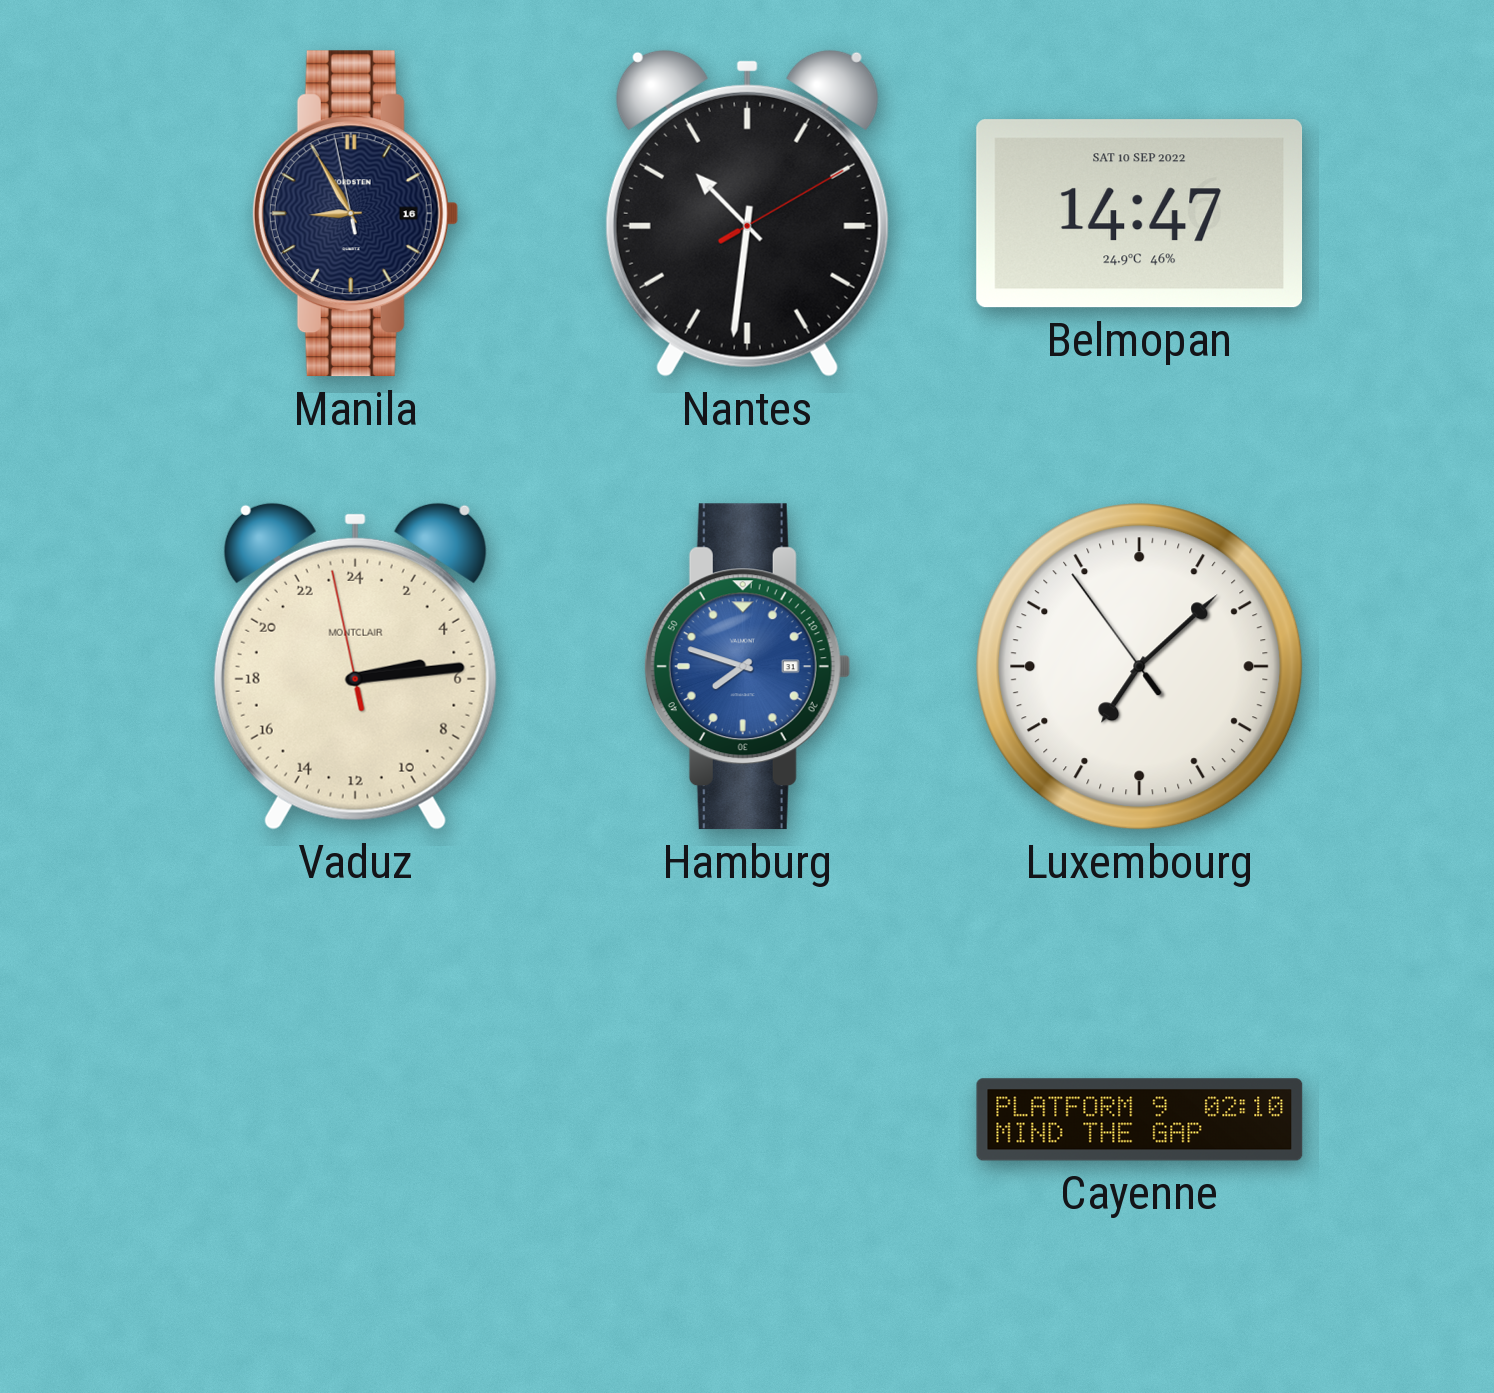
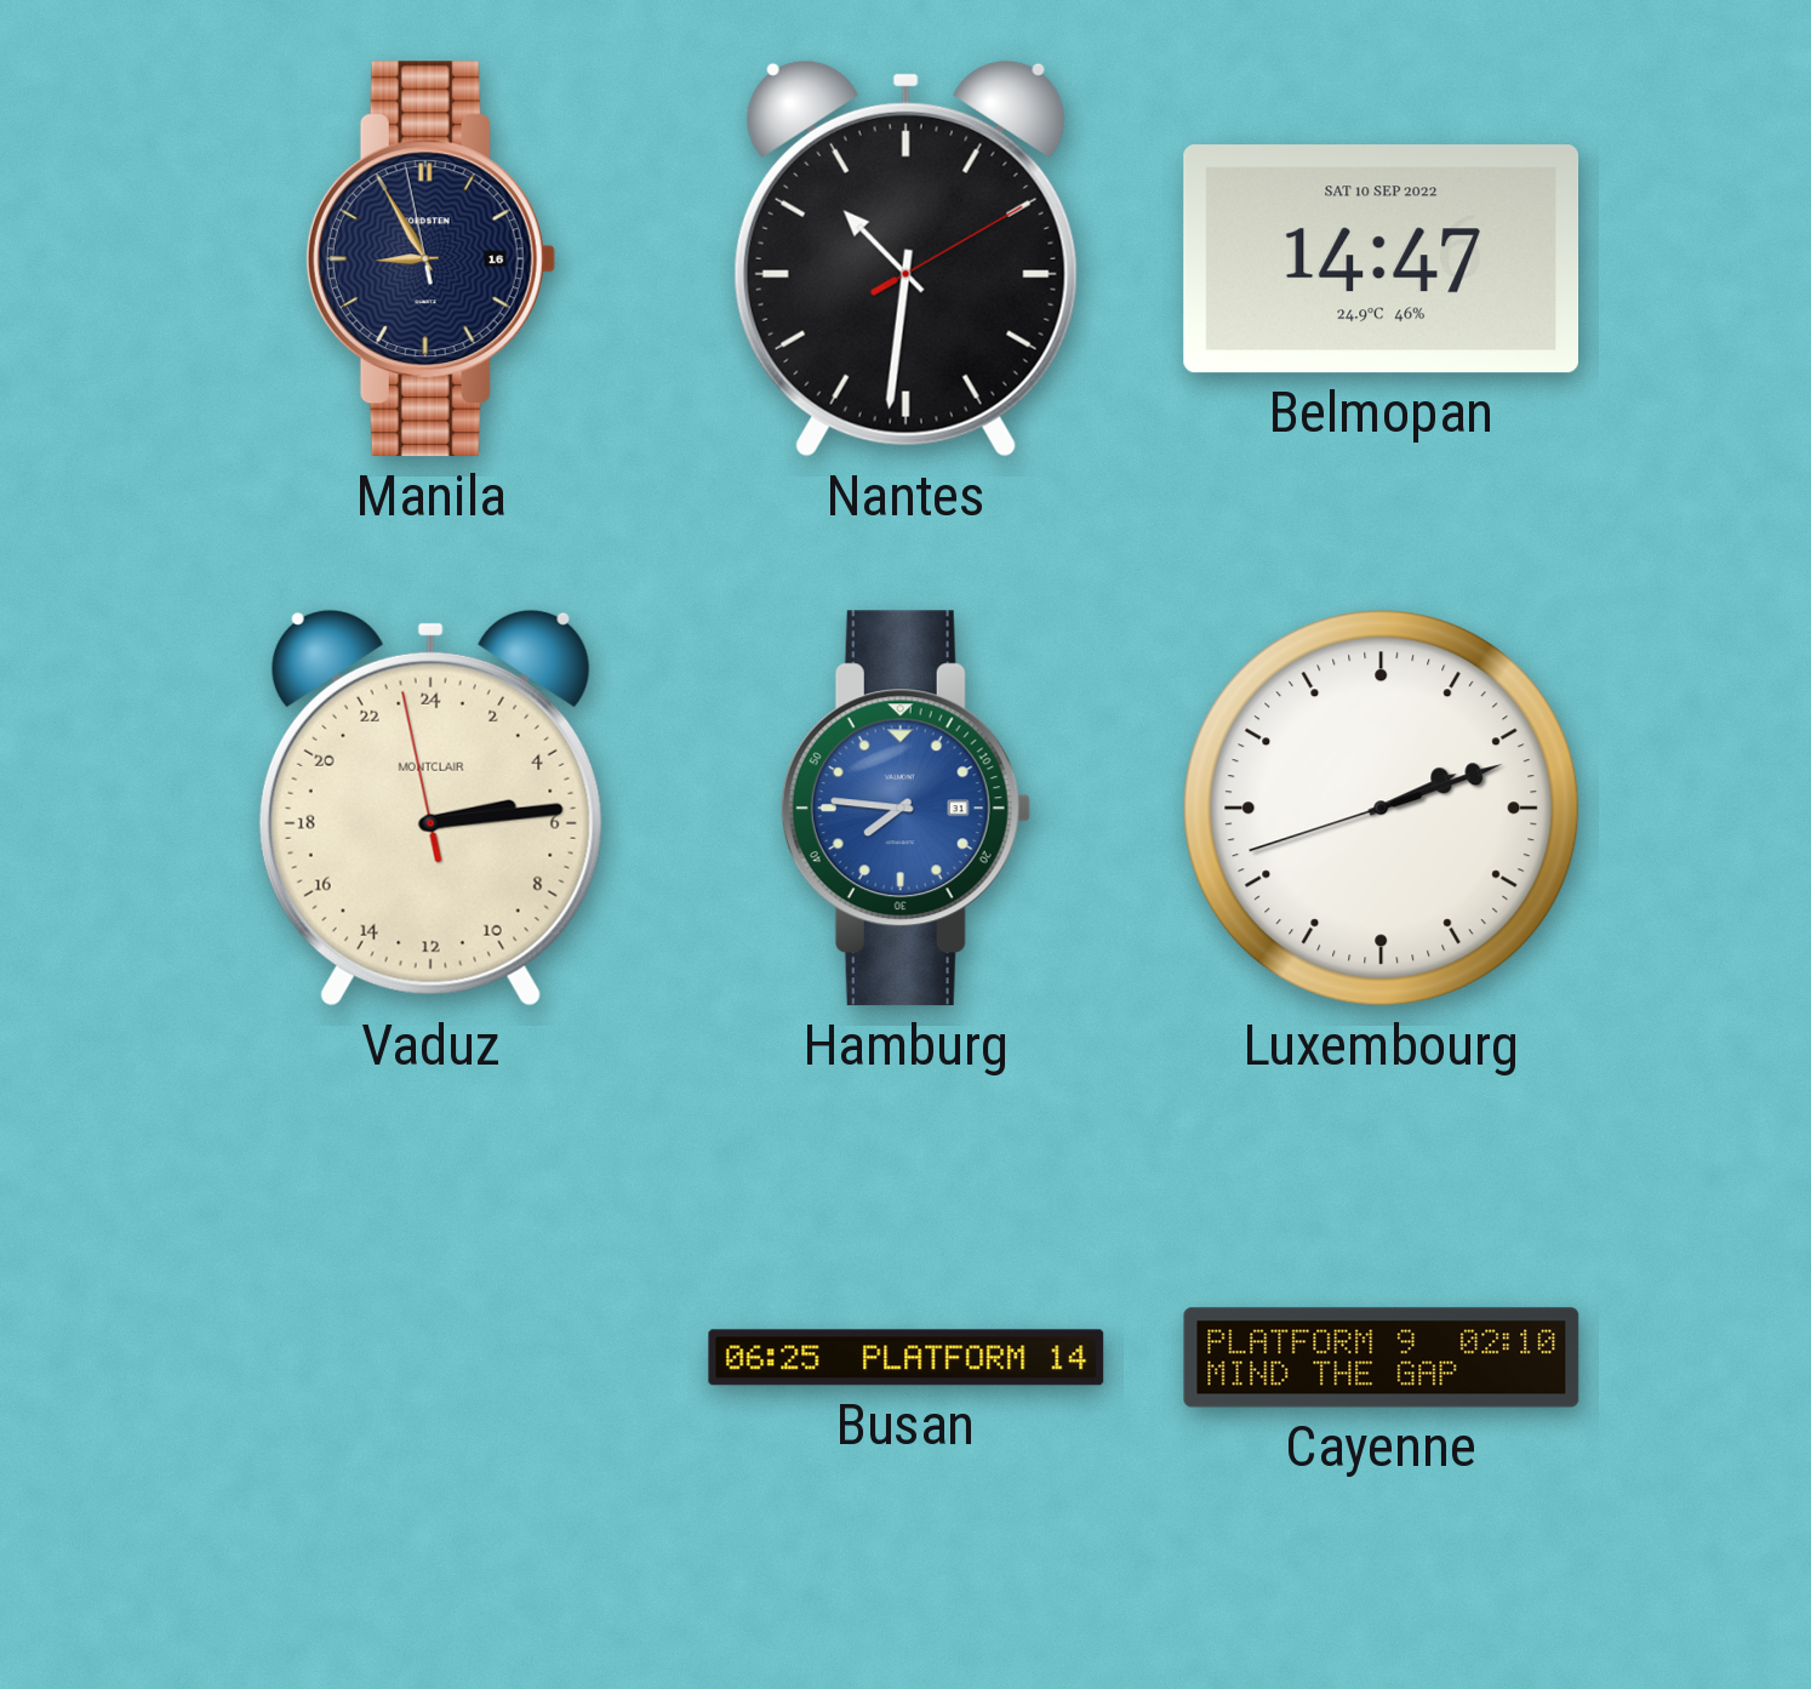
Hamburg: 7:48 -> 7:46 (905, 809)
Luxembourg: 7:07 -> 2:11 (1382, 809)
Busan: none -> 06:25 (907, 1358)
